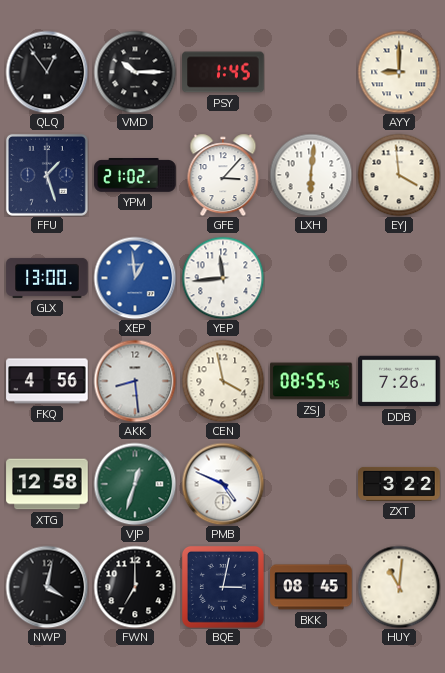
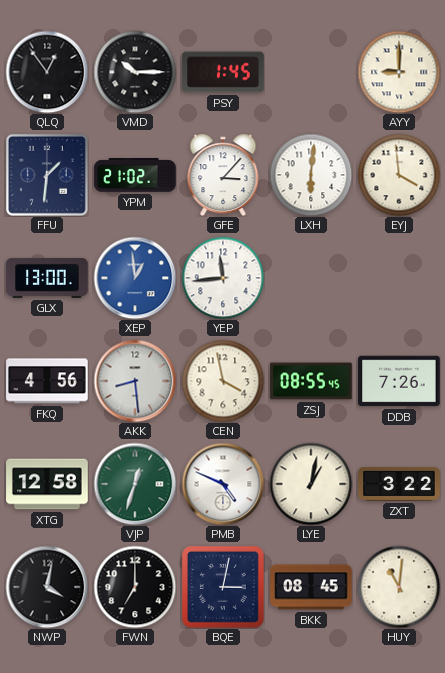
FFU: 1:27 -> 1:31 (47, 175)
LYE: none -> 1:02 (311, 484)
